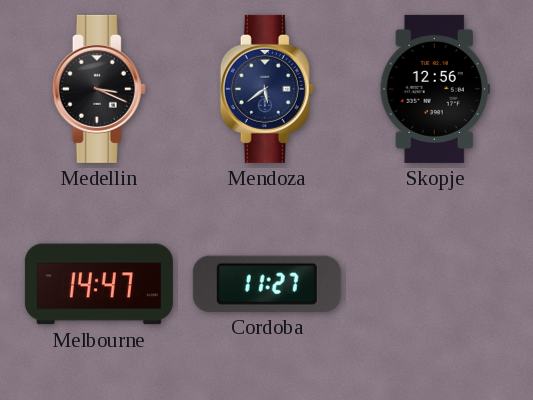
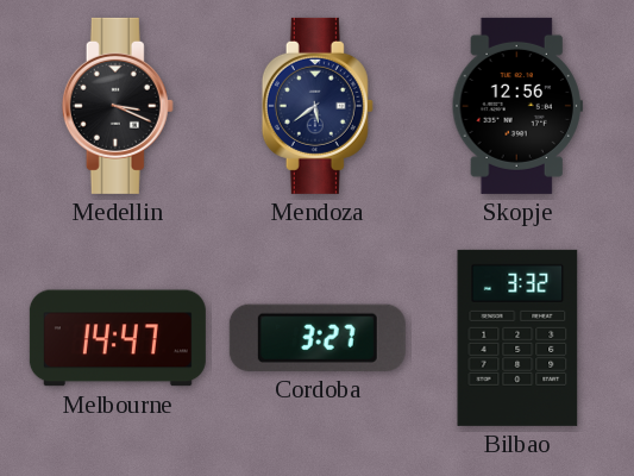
Cordoba: 11:27 -> 3:27 (318, 338)
Bilbao: none -> 3:32 (517, 338)
